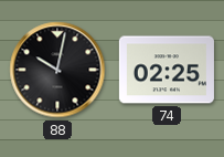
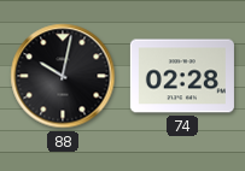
74: 02:25 -> 02:28 (182, 76)
